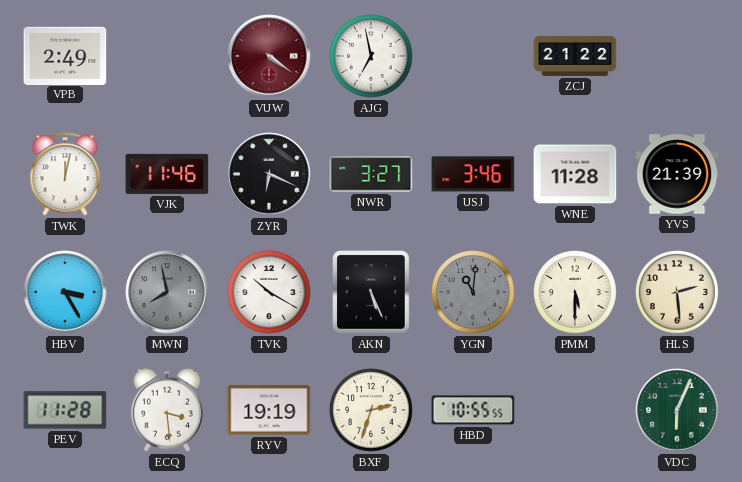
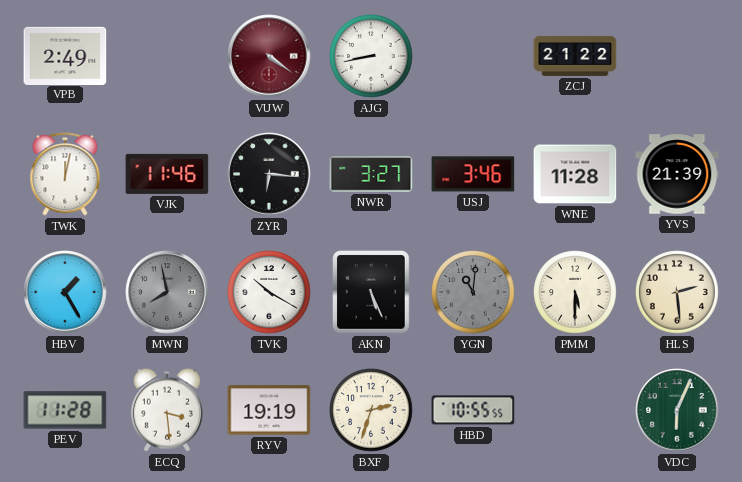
AJG: 6:58 -> 8:43 (371, 56)
ZYR: 6:19 -> 6:16 (269, 174)
HBV: 3:25 -> 1:25 (65, 292)
